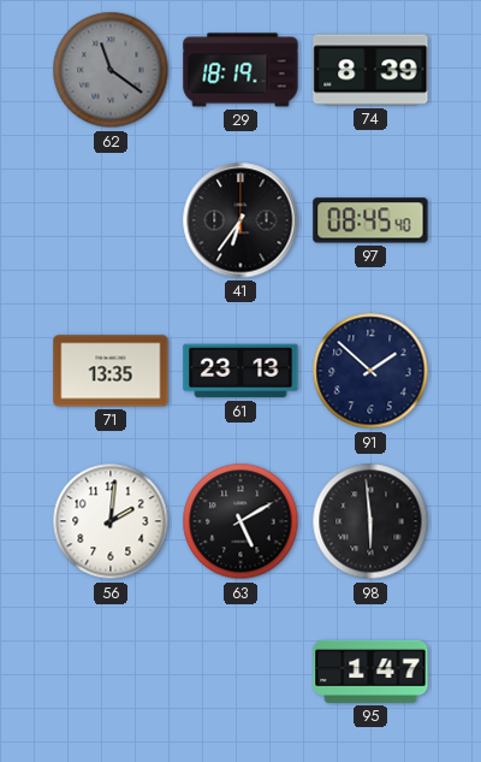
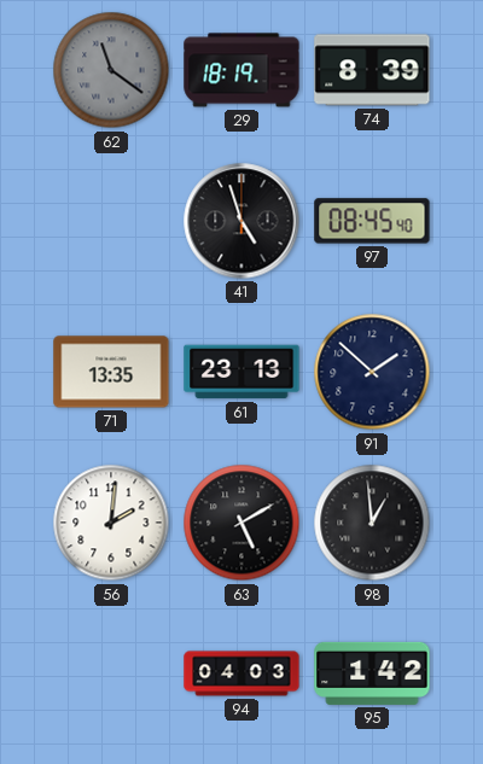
41: 6:36 -> 4:57 (241, 221)
98: 5:59 -> 12:59 (372, 523)
94: none -> 04:03 (241, 673)
95: 1:47 -> 1:42 (372, 673)
